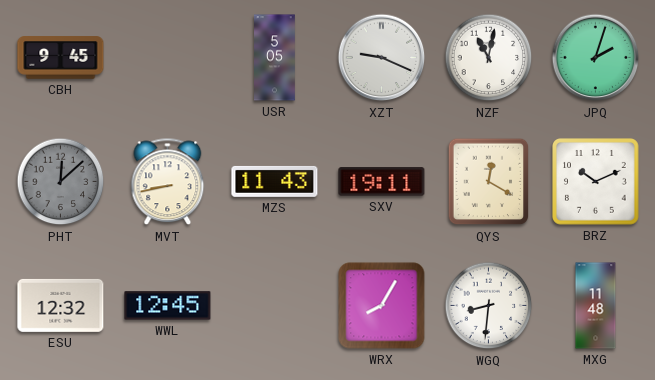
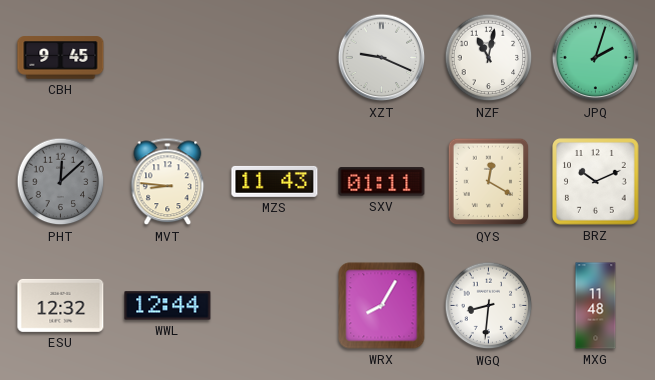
USR: 5:05 -> none (275, 58)
MVT: 8:43 -> 8:46 (168, 182)
SXV: 19:11 -> 01:11 (382, 182)
WWL: 12:45 -> 12:44 (168, 306)
